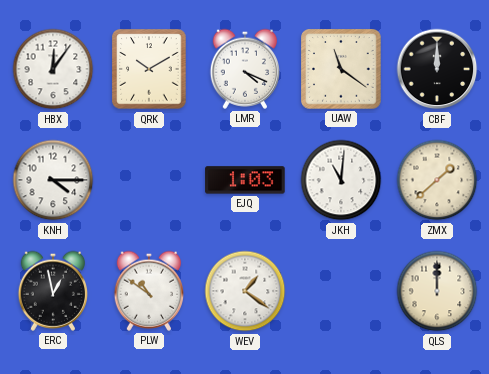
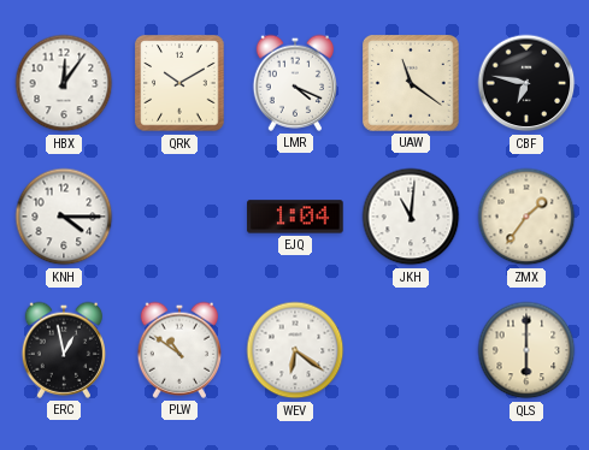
CBF: 12:00 -> 6:47 (526, 83)
EJQ: 1:03 -> 1:04 (295, 217)
ZMX: 1:38 -> 1:36 (526, 217)
WEV: 1:21 -> 6:21 (295, 350)
QLS: 12:00 -> 6:00 (526, 350)
